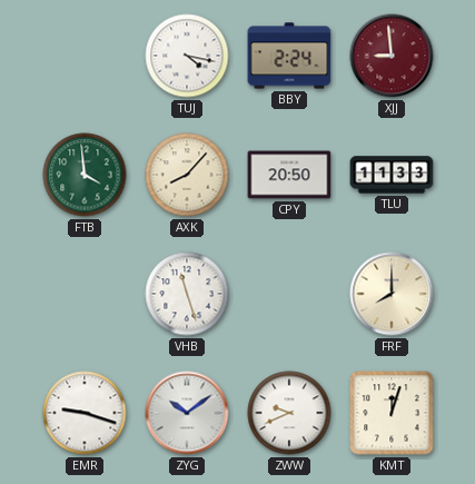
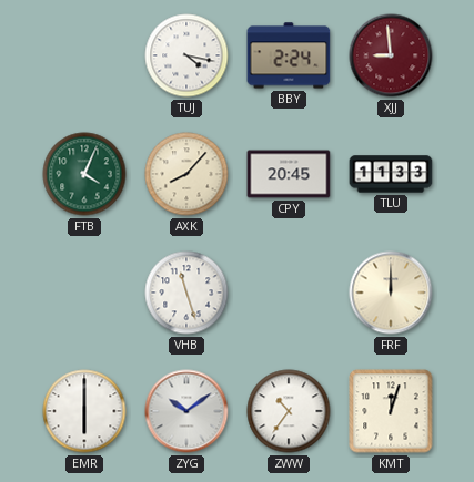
FTB: 3:59 -> 4:04 (84, 174)
CPY: 20:50 -> 20:45 (289, 174)
FRF: 8:00 -> 12:00 (391, 293)
EMR: 9:18 -> 6:00 (84, 411)
ZWW: 9:41 -> 10:36 (289, 411)
